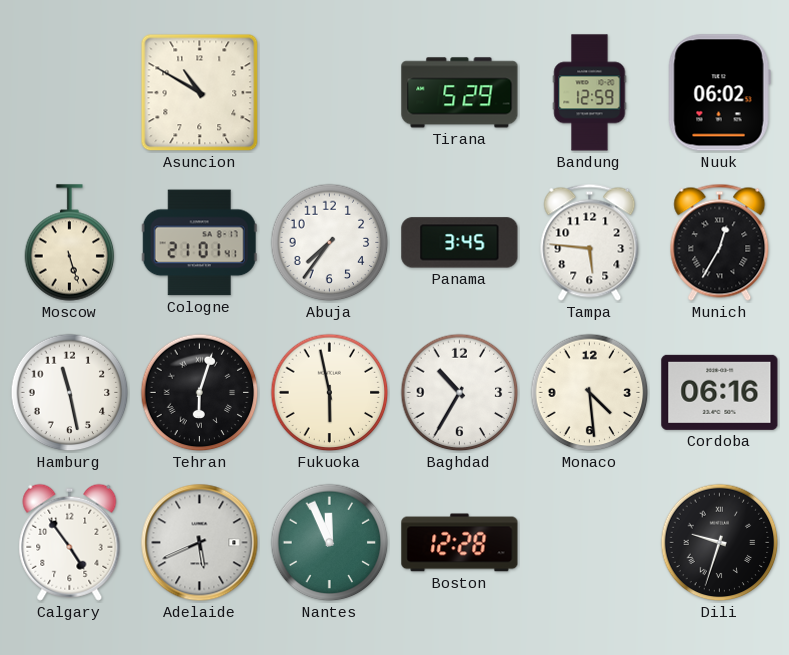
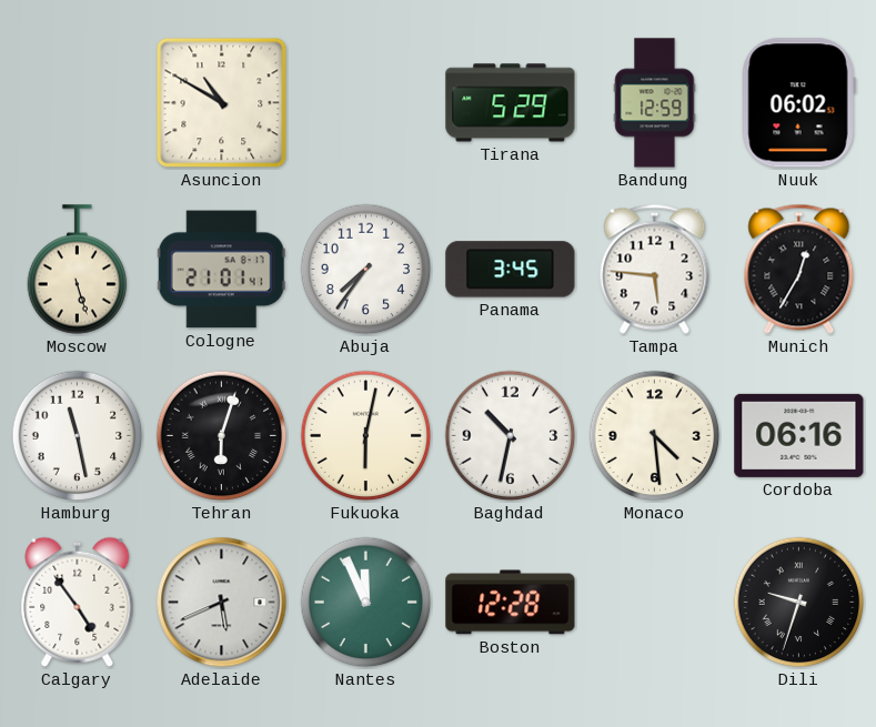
Fukuoka: 5:58 -> 6:02 (366, 436)
Baghdad: 10:35 -> 10:32 (511, 436)
